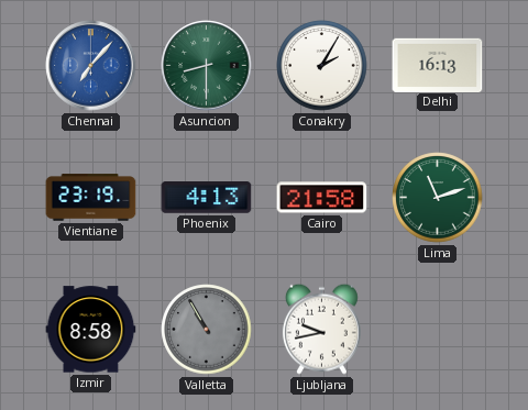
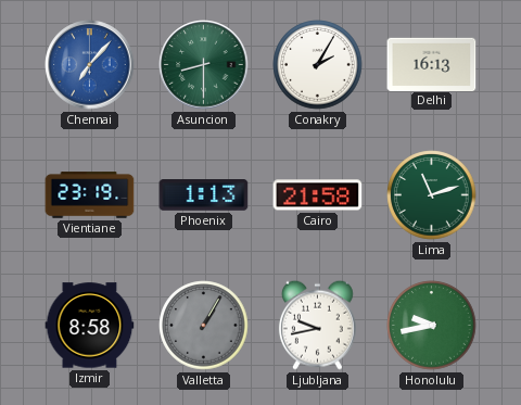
Phoenix: 4:13 -> 1:13 (204, 195)
Valletta: 10:55 -> 1:05 (204, 326)
Honolulu: none -> 9:43 (432, 326)
